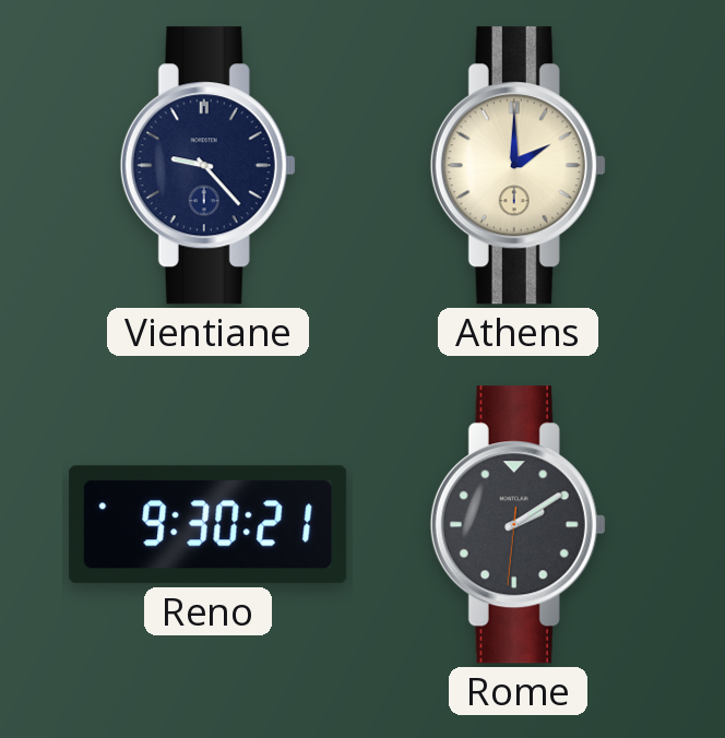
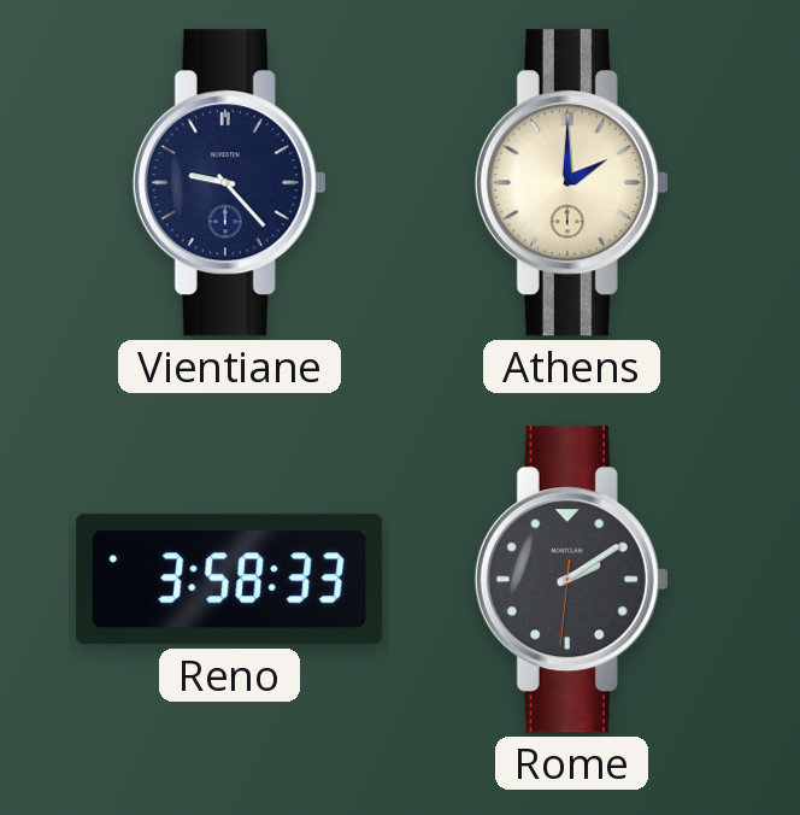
Reno: 9:30 -> 3:58 (230, 580)
